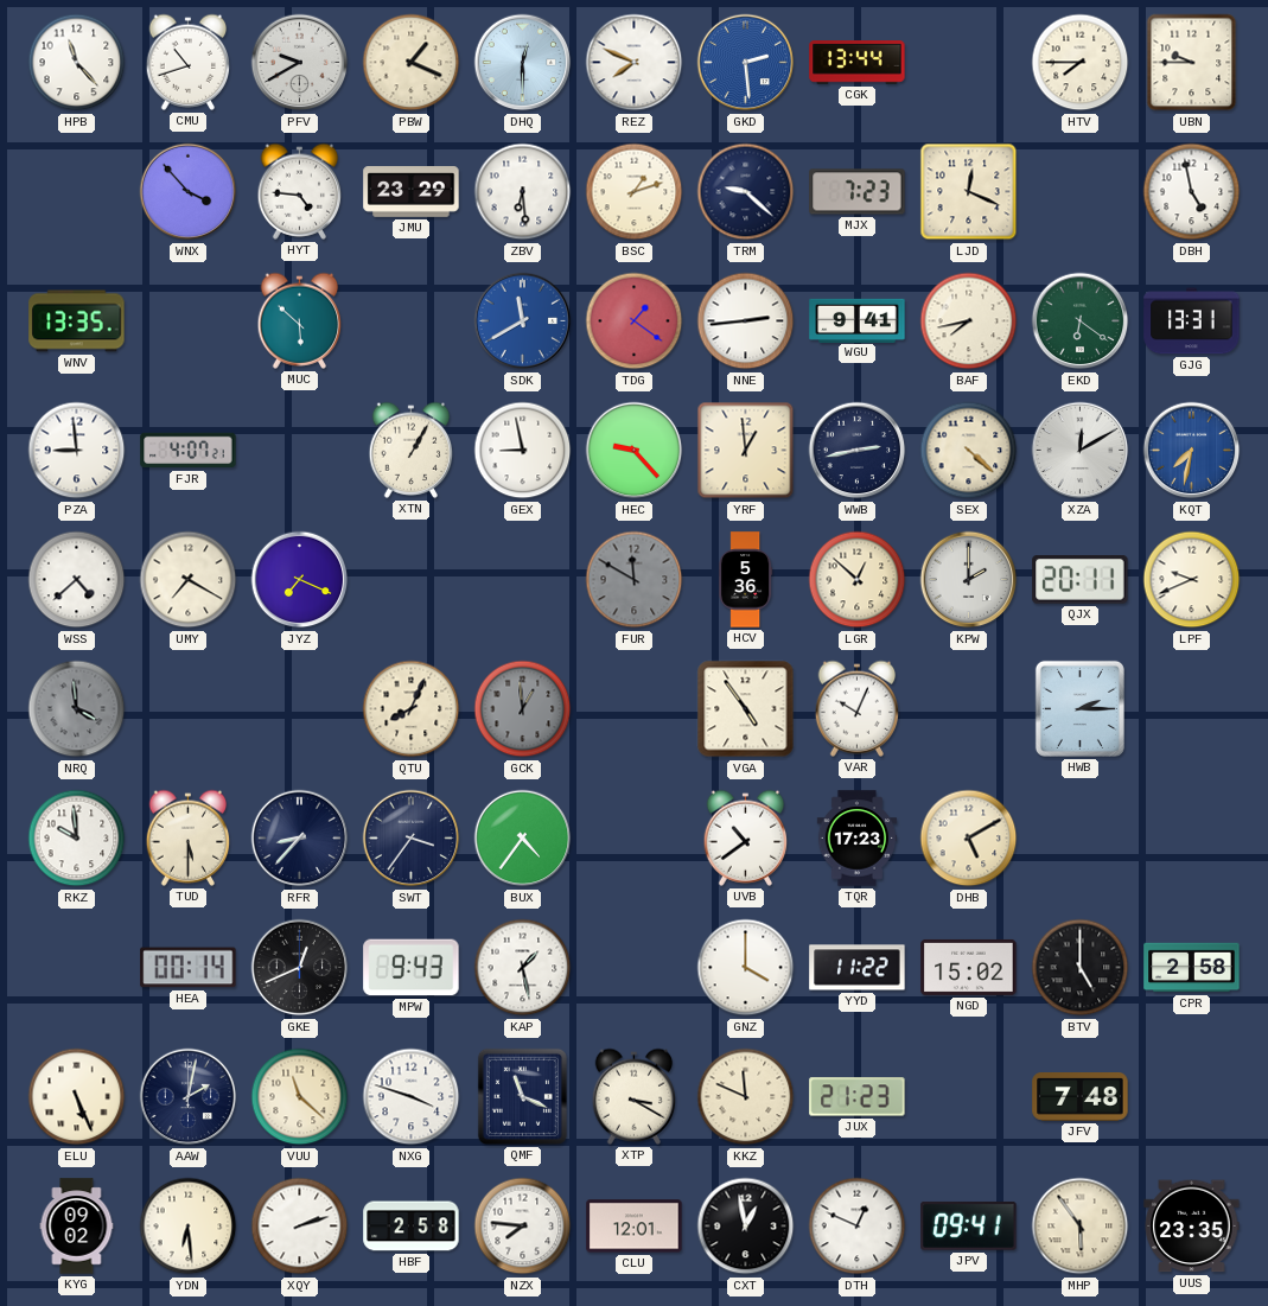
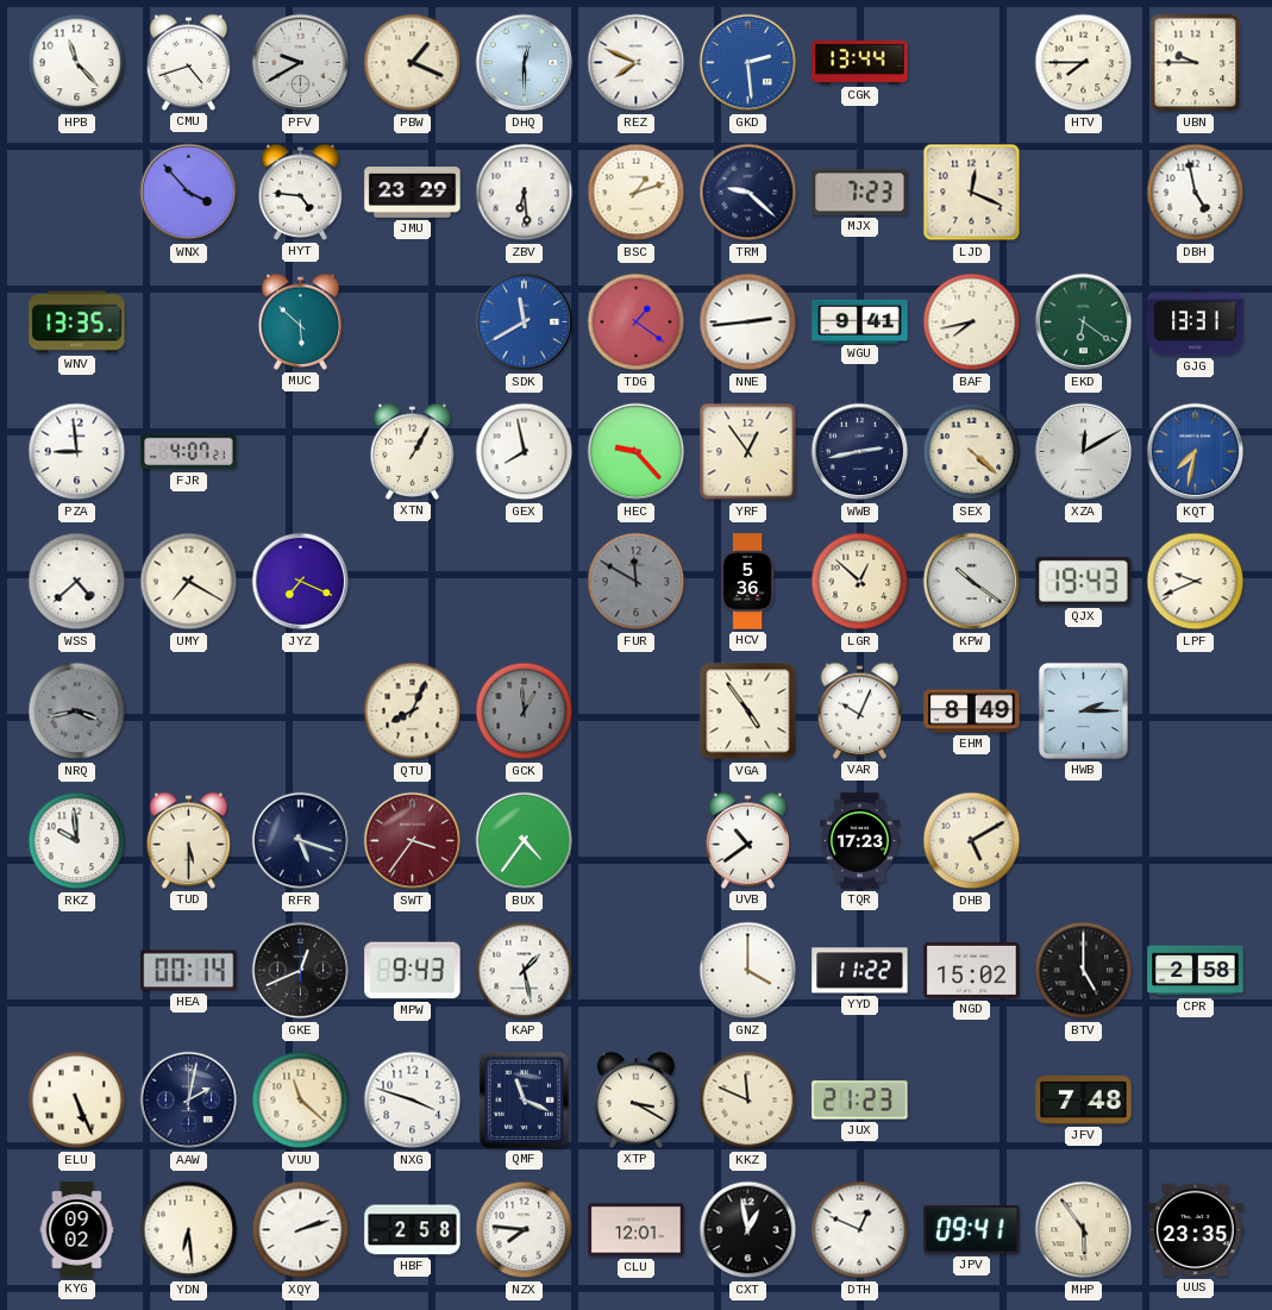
CMU: 10:42 -> 4:42 (189, 62)
GEX: 8:58 -> 7:58 (525, 452)
YRF: 12:59 -> 12:54 (748, 452)
KPW: 2:00 -> 10:21 (972, 582)
QJX: 20:11 -> 19:43 (1084, 582)
NRQ: 3:59 -> 3:43 (77, 712)
EHM: none -> 8:49 (972, 712)
RFR: 8:37 -> 5:18 (301, 841)
SWT dial: navy -> burgundy (413, 841)
